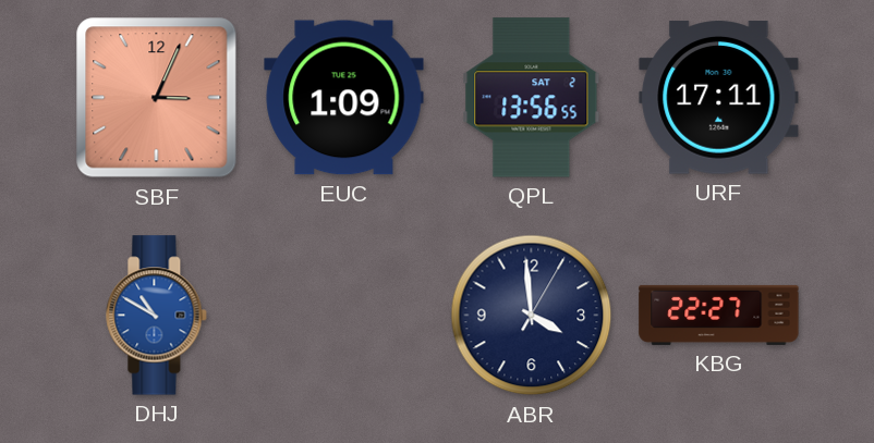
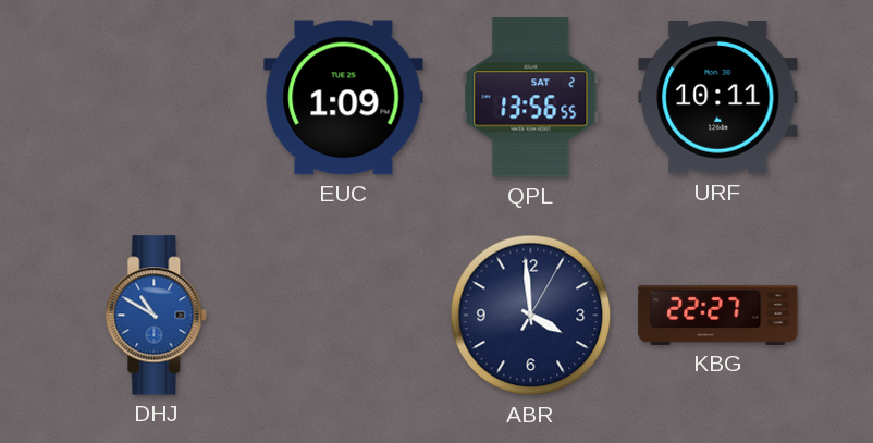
SBF: 3:04 -> none (157, 98)
URF: 17:11 -> 10:11 (718, 98)
